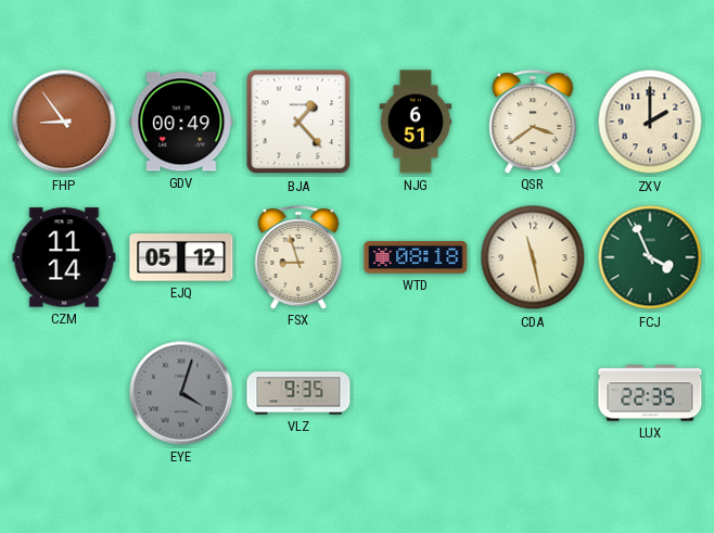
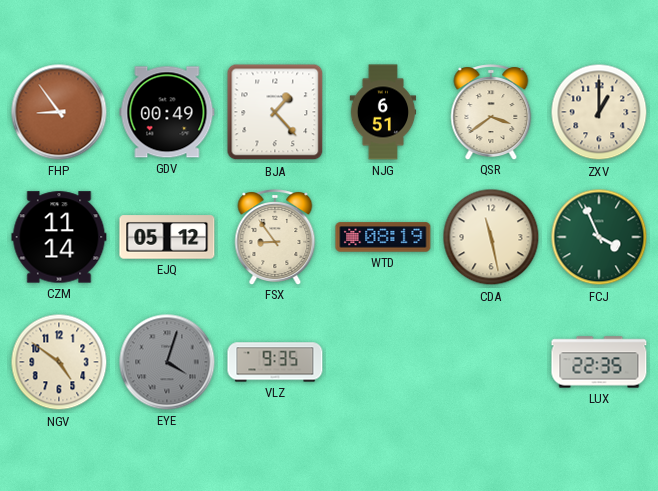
ZXV: 2:00 -> 1:00 (599, 112)
FSX: 8:57 -> 8:54 (275, 237)
WTD: 08:18 -> 08:19 (383, 237)
NGV: none -> 4:51 (59, 362)
